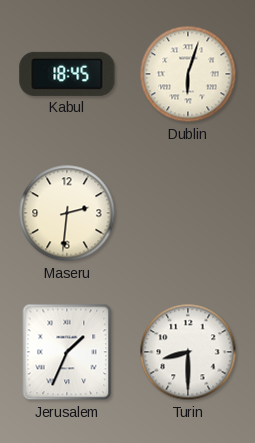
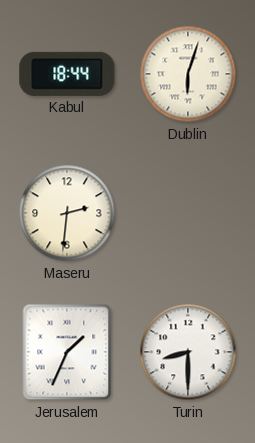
Kabul: 18:45 -> 18:44 (67, 74)
